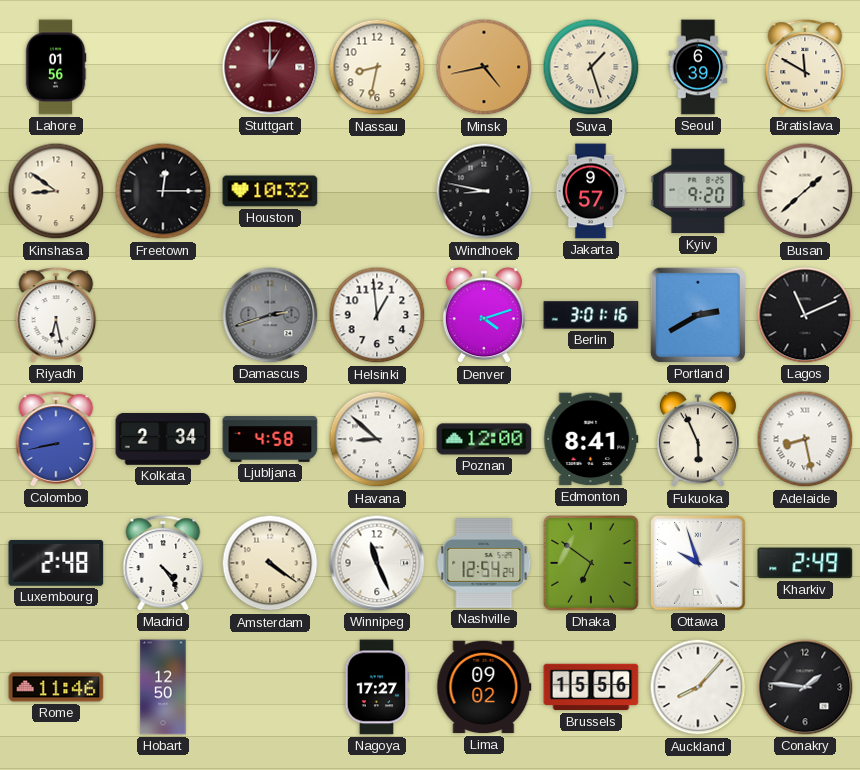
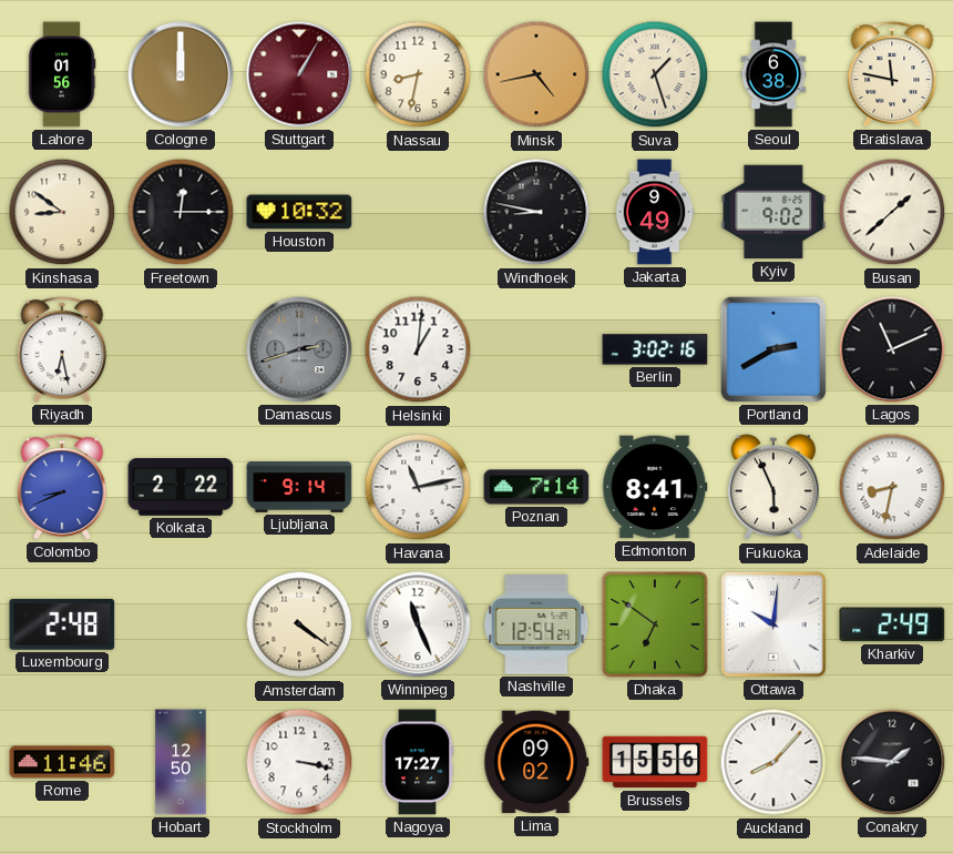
Cologne: none -> 12:00 (181, 74)
Stuttgart: 1:00 -> 1:05 (299, 74)
Seoul: 6:39 -> 6:38 (773, 74)
Bratislava: 11:50 -> 11:47 (892, 74)
Jakarta: 9:57 -> 9:49 (655, 212)
Kyiv: 9:20 -> 9:02 (773, 212)
Helsinki: 12:59 -> 1:01 (418, 349)
Denver: 4:12 -> none (484, 316)
Berlin: 3:01 -> 3:02 (655, 349)
Colombo: 8:43 -> 8:41 (62, 487)
Kolkata: 2:34 -> 2:22 (181, 488)
Ljubljana: 4:58 -> 9:14 (299, 487)
Havana: 8:52 -> 11:13 (418, 487)
Poznan: 12:00 -> 7:14 (536, 487)
Adelaide: 8:28 -> 8:32 (892, 487)
Madrid: 4:24 -> none (163, 563)
Ottawa: 9:57 -> 10:01 (773, 624)
Stockholm: none -> 3:17 (299, 762)
